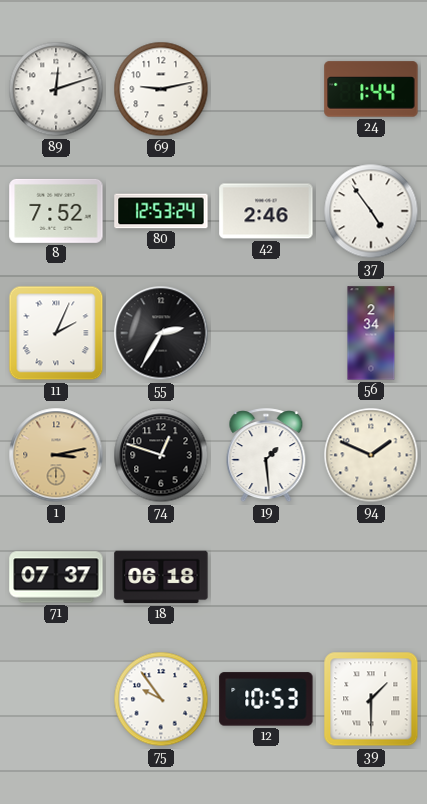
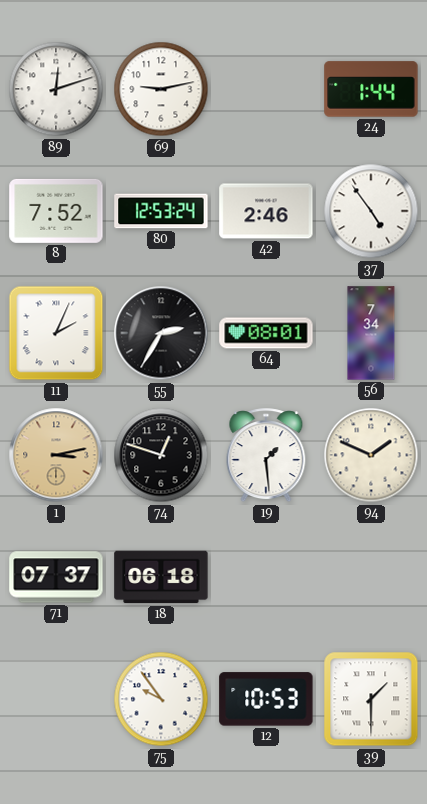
64: none -> 08:01 (266, 333)
56: 2:34 -> 7:34 (371, 333)
